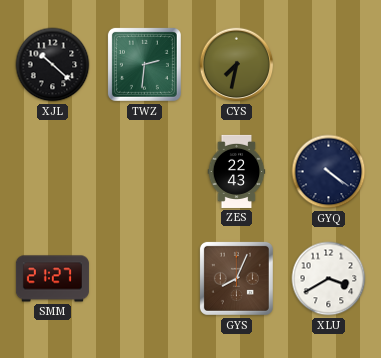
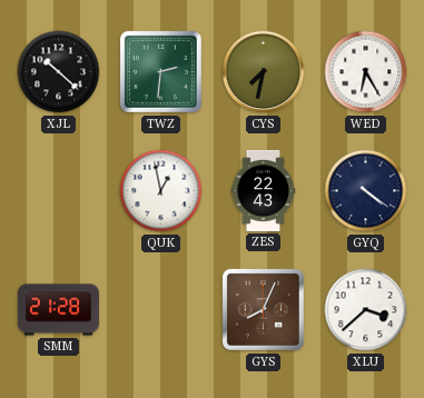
WED: none -> 6:25 (366, 72)
QUK: none -> 12:58 (161, 191)
SMM: 21:27 -> 21:28 (58, 310)
XLU: 3:40 -> 3:38 (366, 310)
